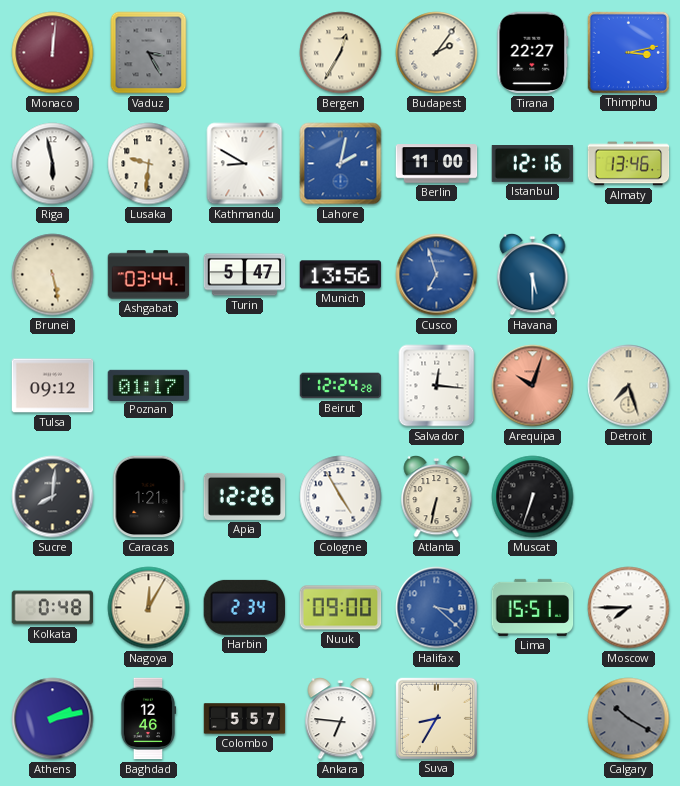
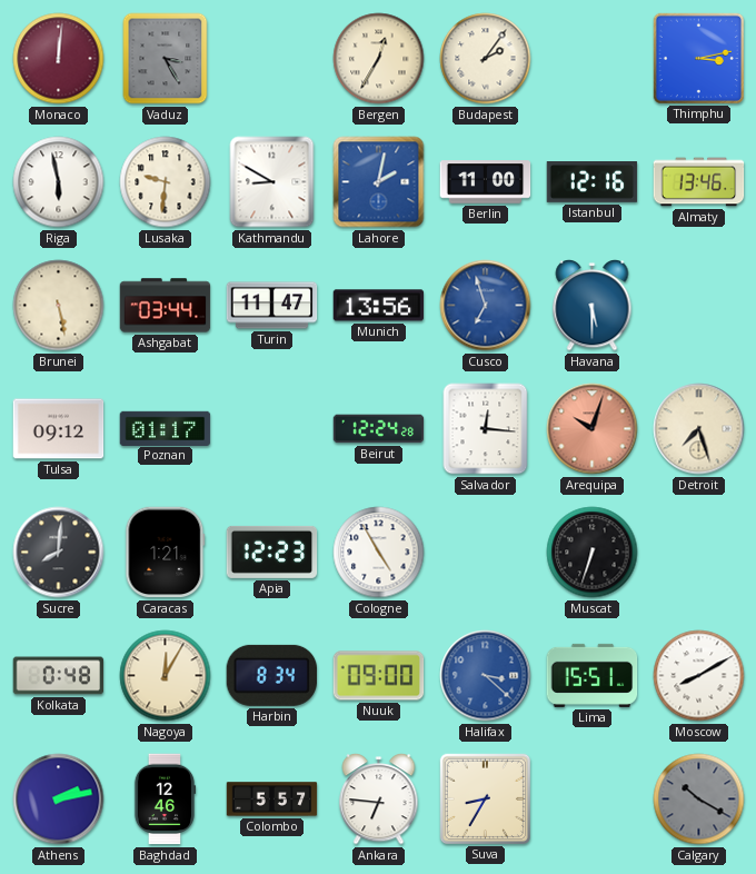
Tirana: 22:27 -> none (533, 53)
Turin: 5:47 -> 11:47 (272, 306)
Apia: 12:26 -> 12:23 (272, 552)
Atlanta: 6:32 -> none (437, 497)
Harbin: 2:34 -> 8:34 (271, 675)
Moscow: 7:45 -> 8:10 (699, 676)
